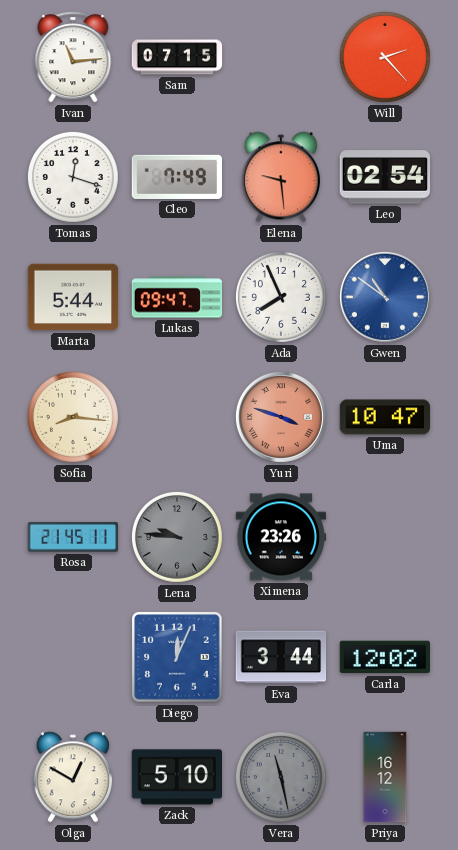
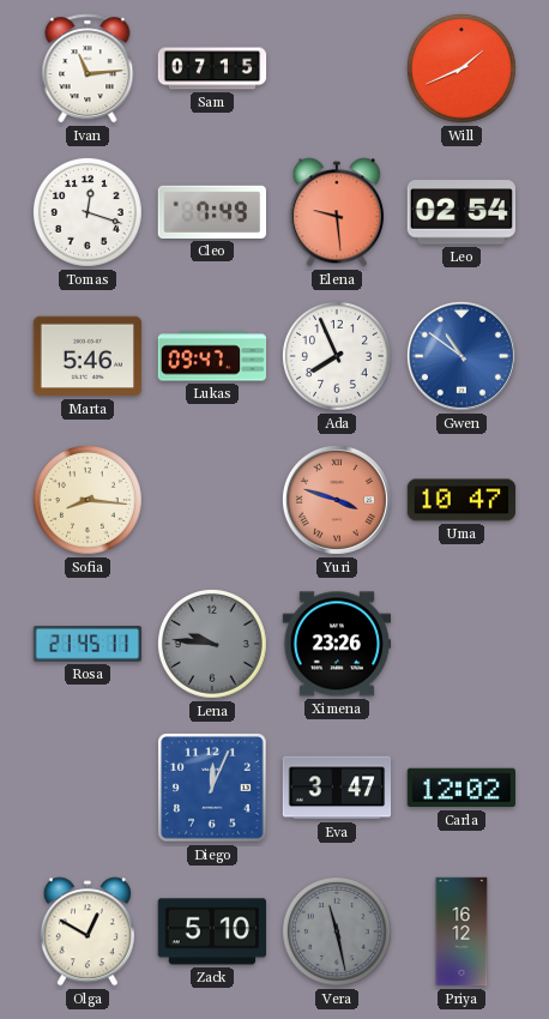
Will: 2:23 -> 1:41 (461, 68)
Marta: 5:44 -> 5:46 (88, 356)
Eva: 3:44 -> 3:47 (337, 788)
